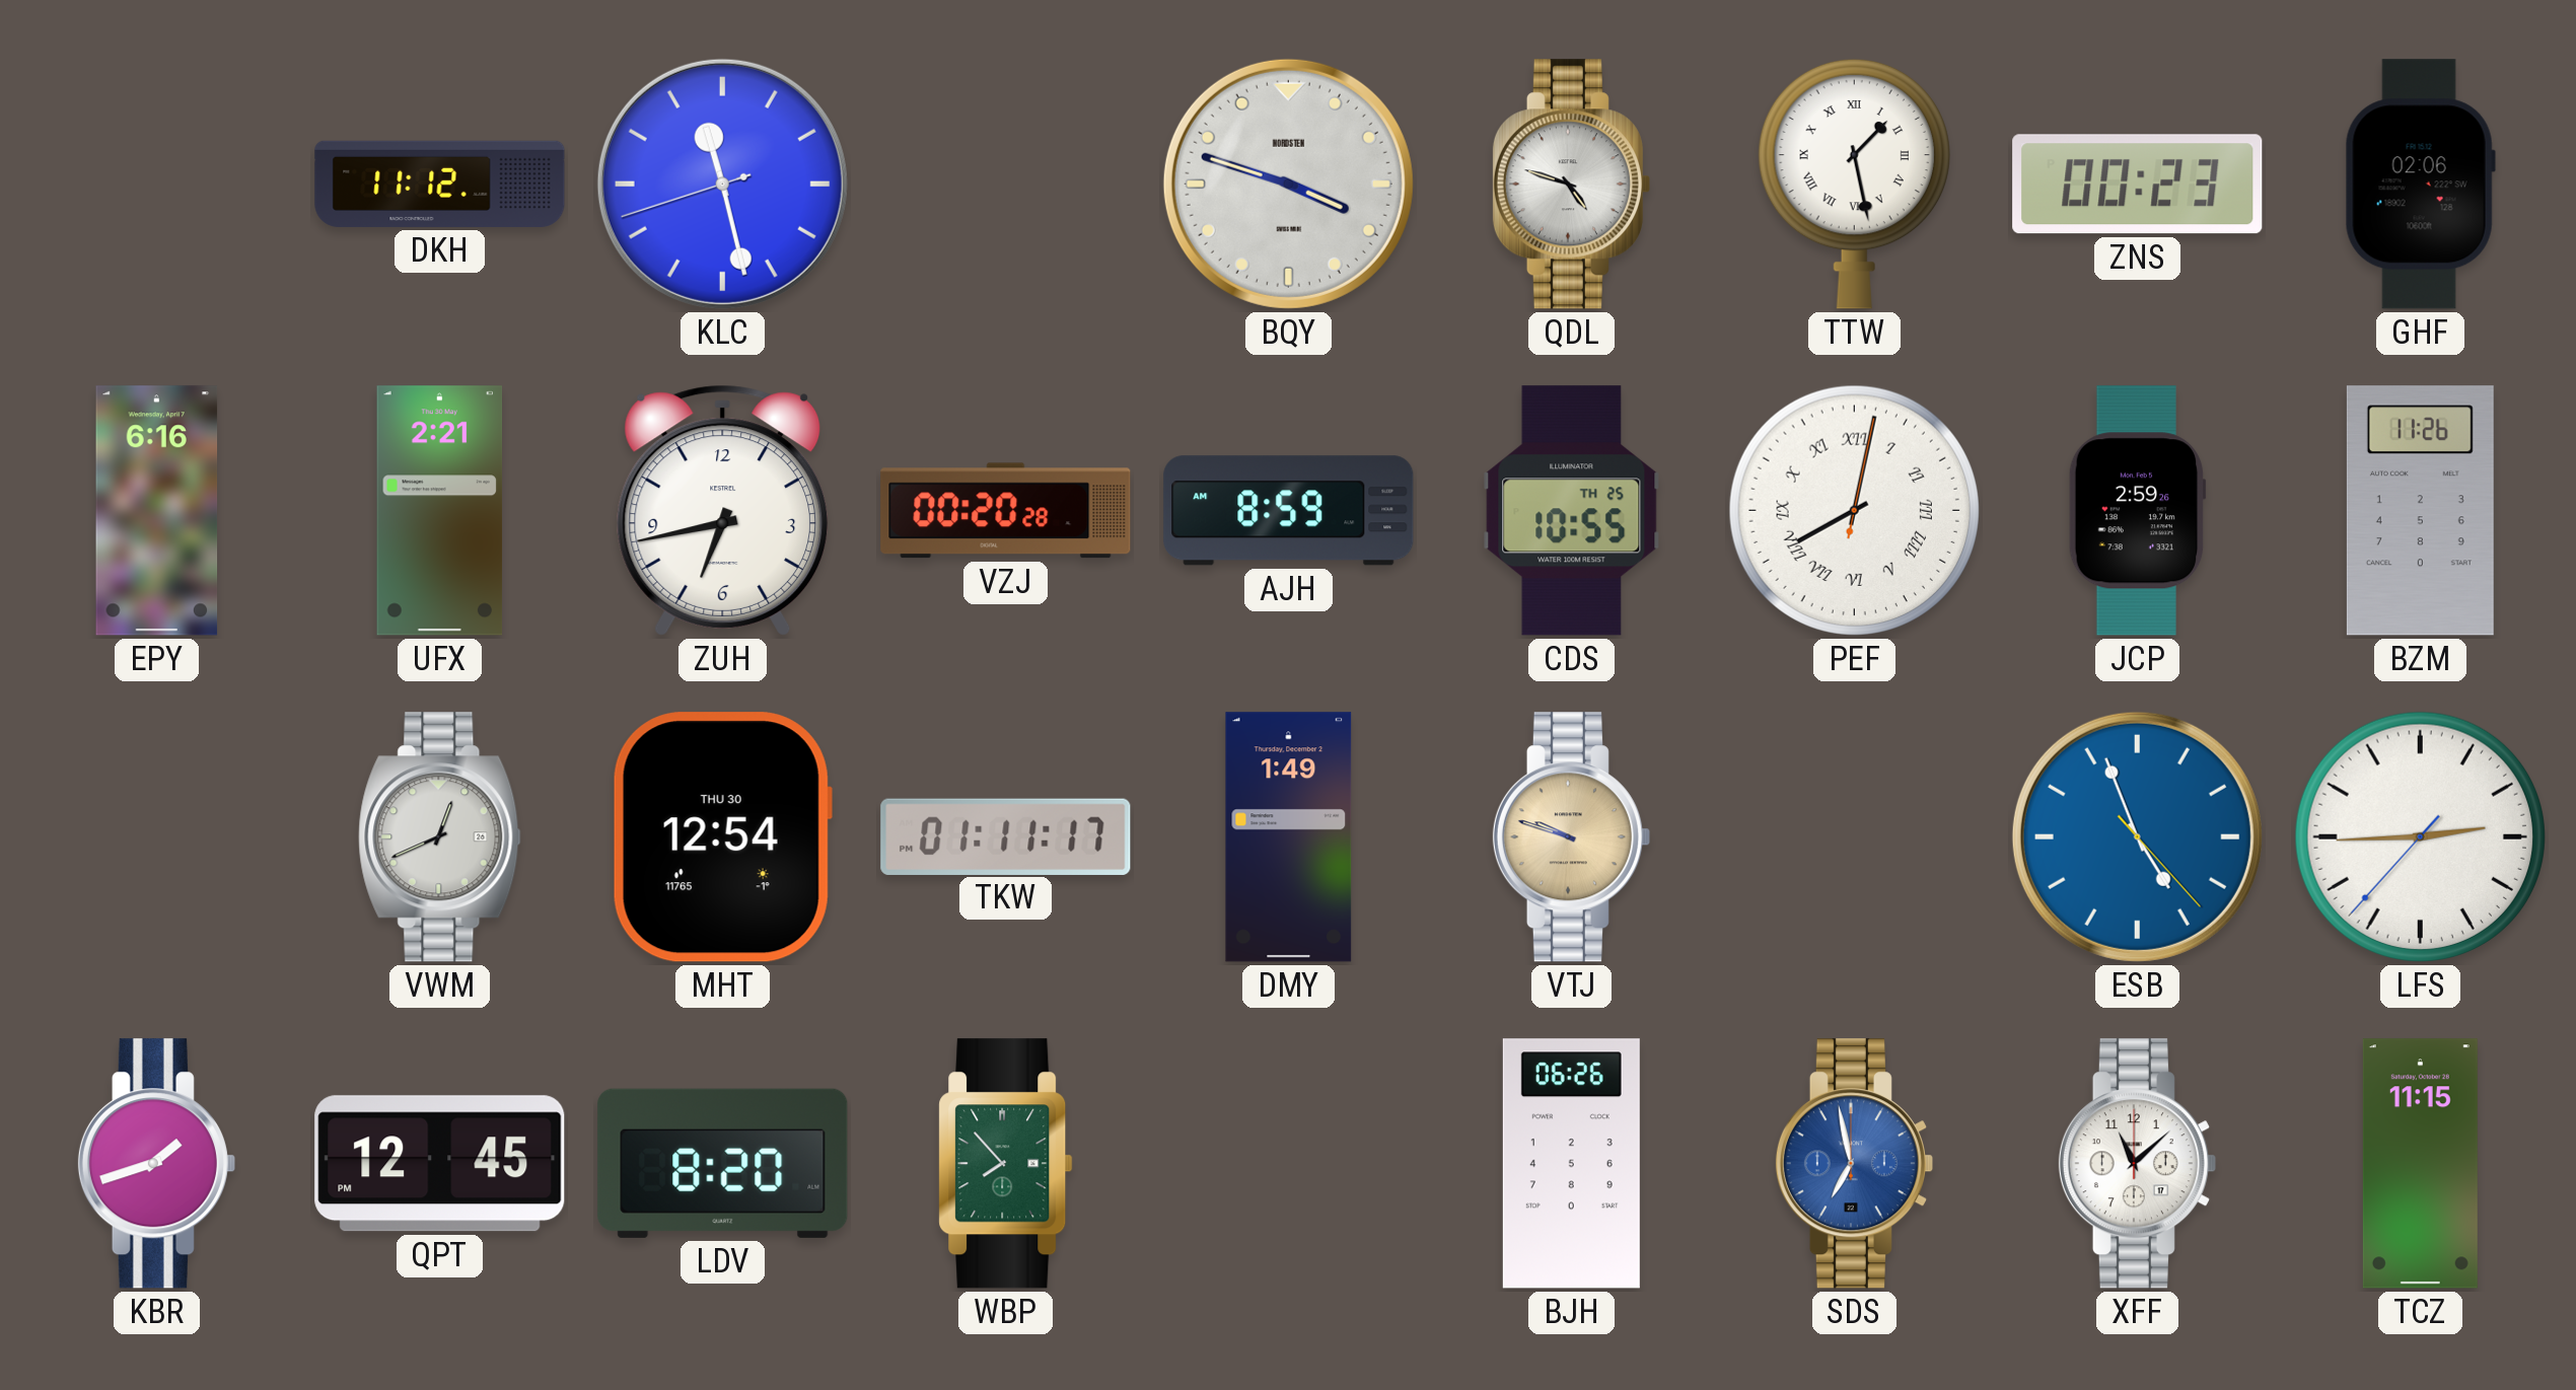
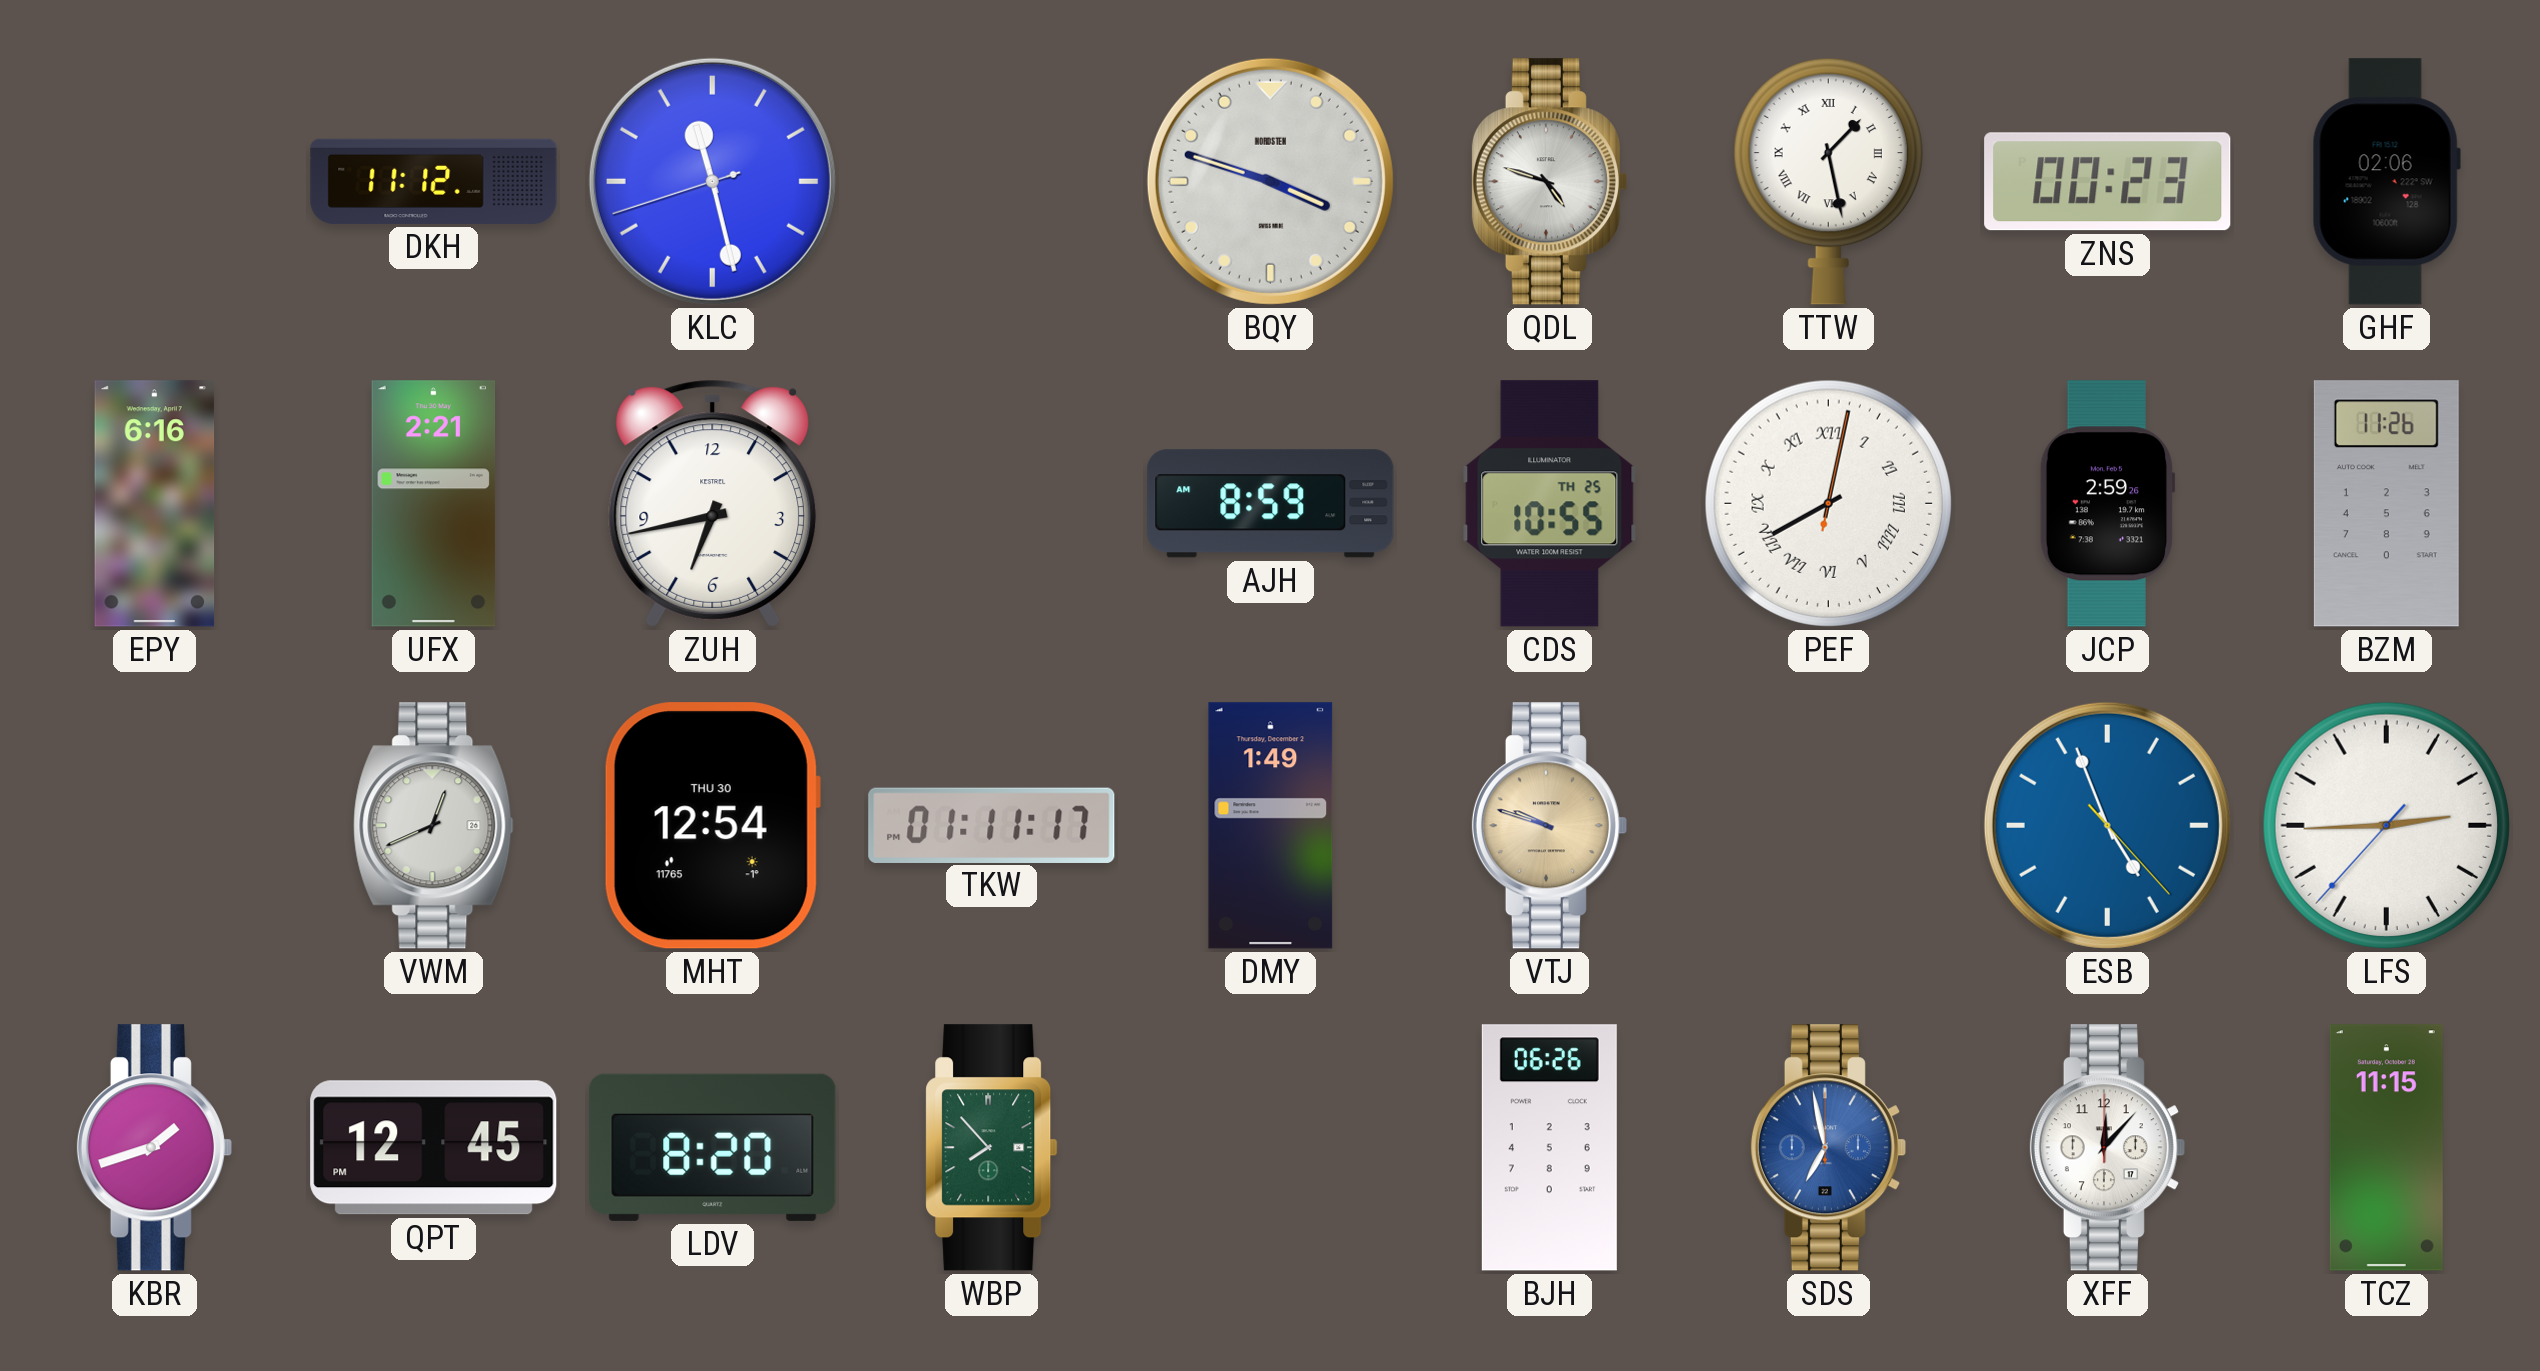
VZJ: 00:20 -> none (1006, 511)
XFF: 11:08 -> 12:07 (2107, 1148)
